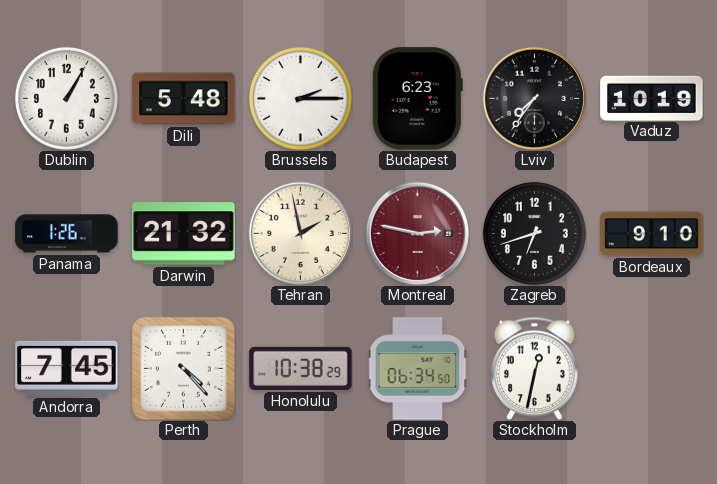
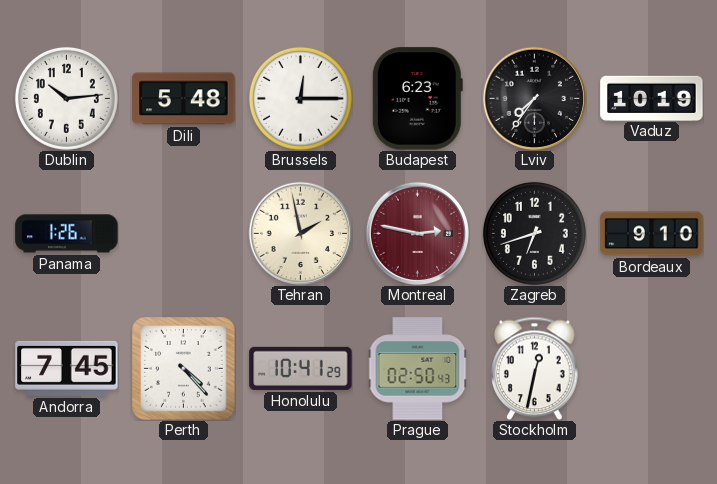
Dublin: 1:05 -> 10:14 (66, 98)
Brussels: 2:15 -> 12:15 (300, 98)
Darwin: 21:32 -> none (184, 234)
Honolulu: 10:38 -> 10:41 (301, 368)
Prague: 06:34 -> 02:50 (418, 369)
